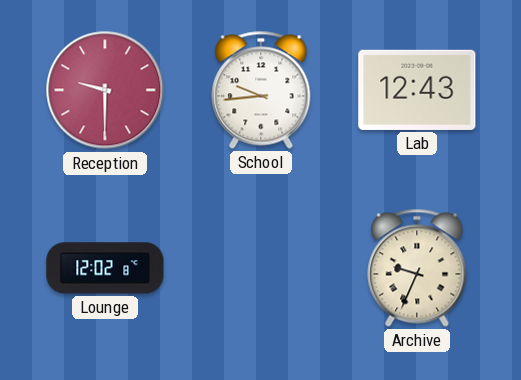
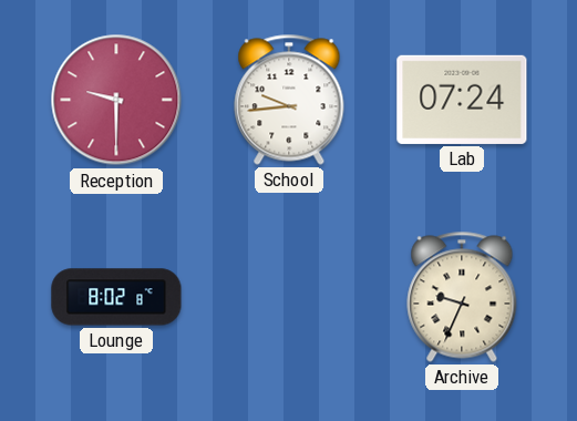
Lab: 12:43 -> 07:24 (462, 100)
Lounge: 12:02 -> 8:02 (116, 297)
